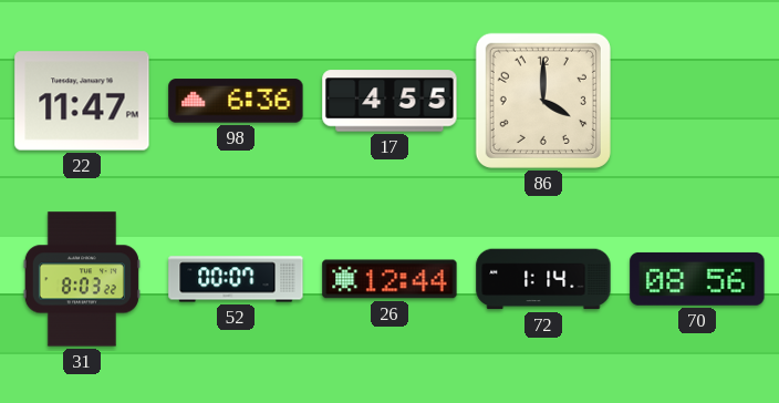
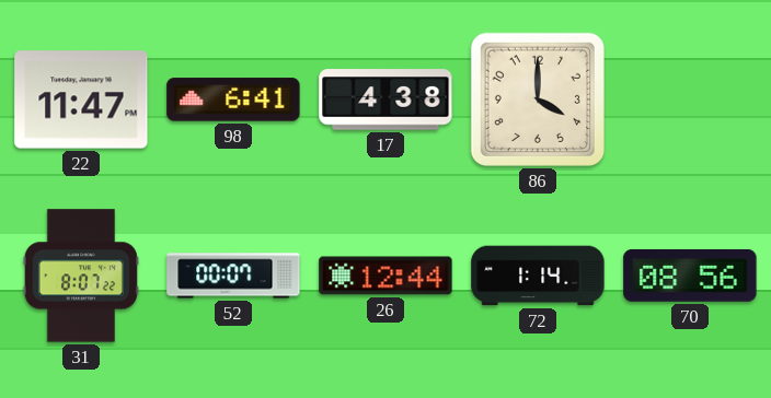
98: 6:36 -> 6:41 (233, 99)
17: 4:55 -> 4:38 (385, 99)
31: 8:03 -> 8:07 (81, 276)
